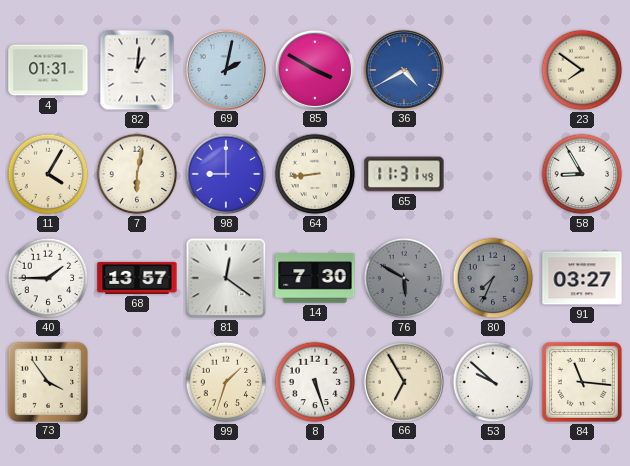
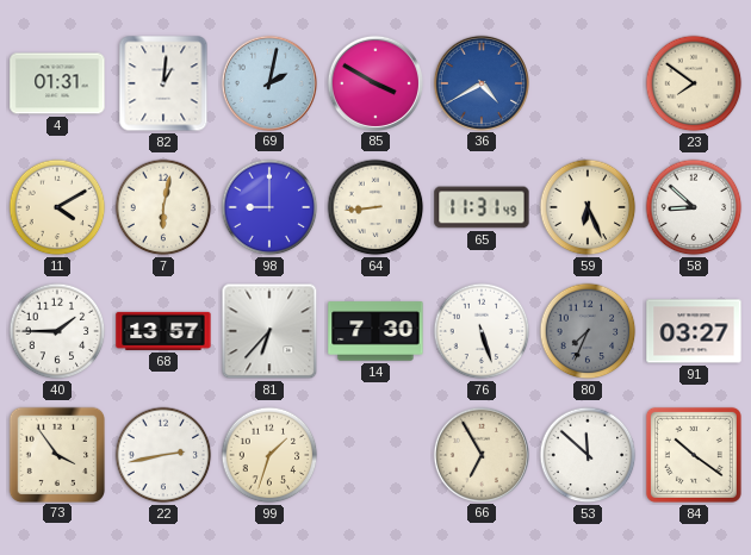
11: 4:05 -> 4:10 (57, 207)
59: none -> 6:26 (588, 207)
58: 8:55 -> 8:52 (694, 207)
81: 12:21 -> 6:37 (269, 331)
76: 5:50 -> 5:27 (482, 331)
76 dial: grey -> white (482, 331)
22: none -> 2:43 (163, 455)
8: 5:27 -> none (315, 382)
53: 9:52 -> 11:52 (588, 455)
84: 11:16 -> 10:21 (694, 455)
